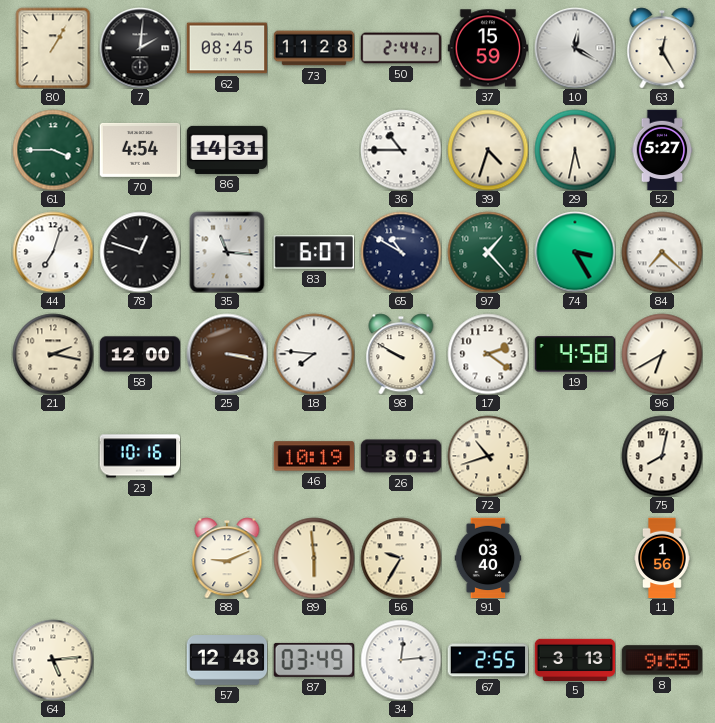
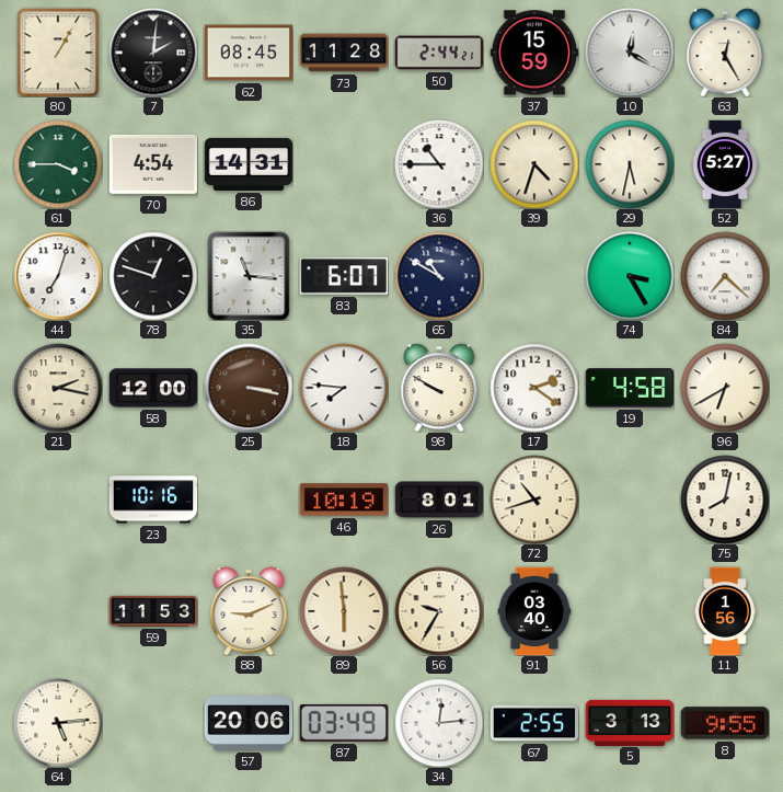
97: 1:23 -> none (488, 252)
59: none -> 11:53 (153, 611)
57: 12:48 -> 20:06 (249, 724)
